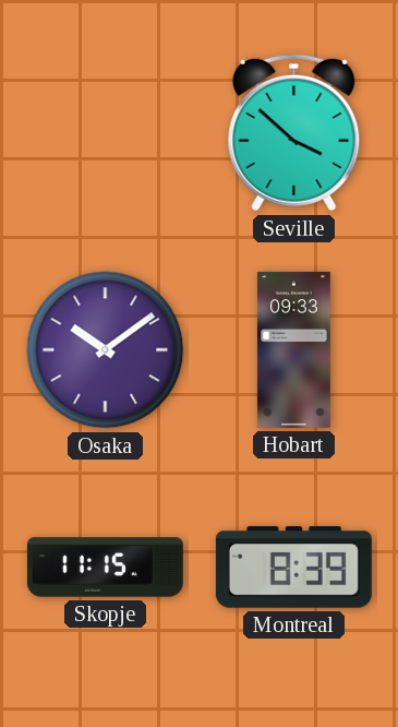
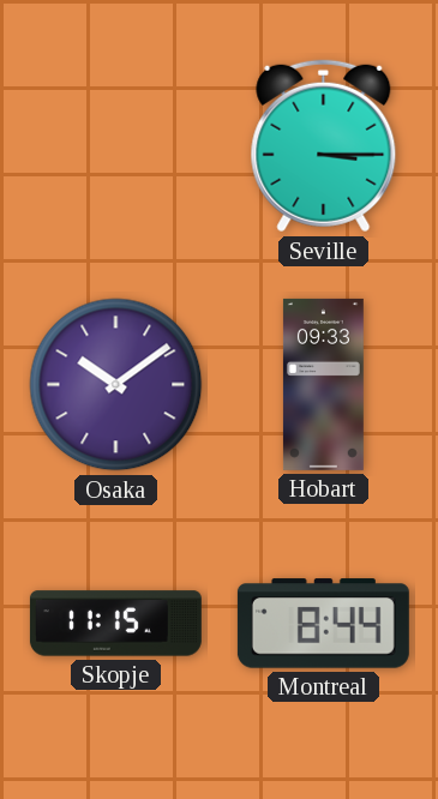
Seville: 3:52 -> 3:15 (324, 146)
Montreal: 8:39 -> 8:44 (323, 624)
